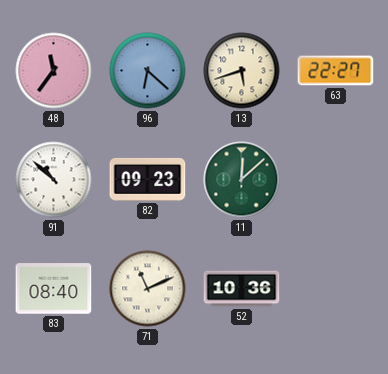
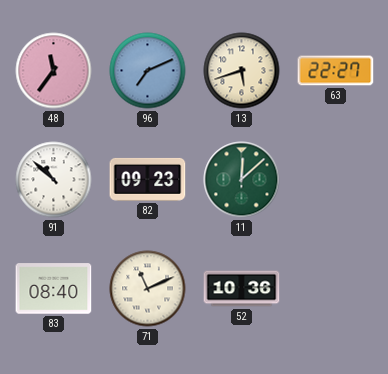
96: 6:22 -> 7:11 (148, 71)
